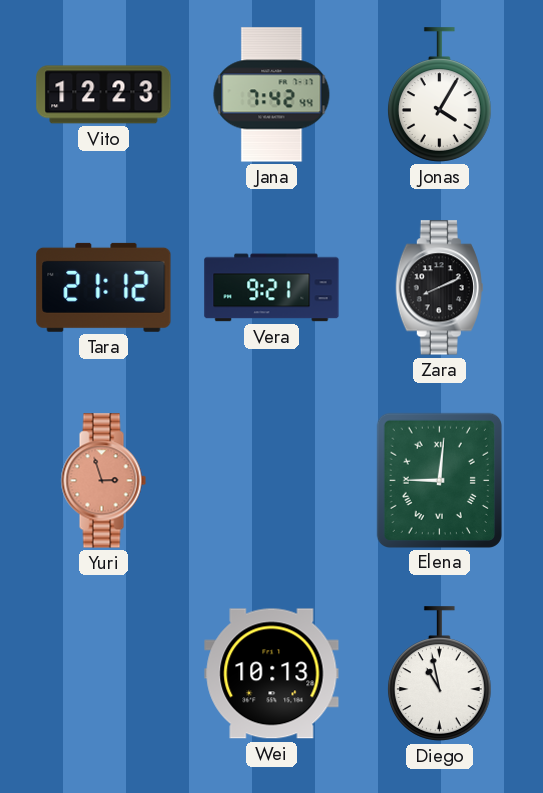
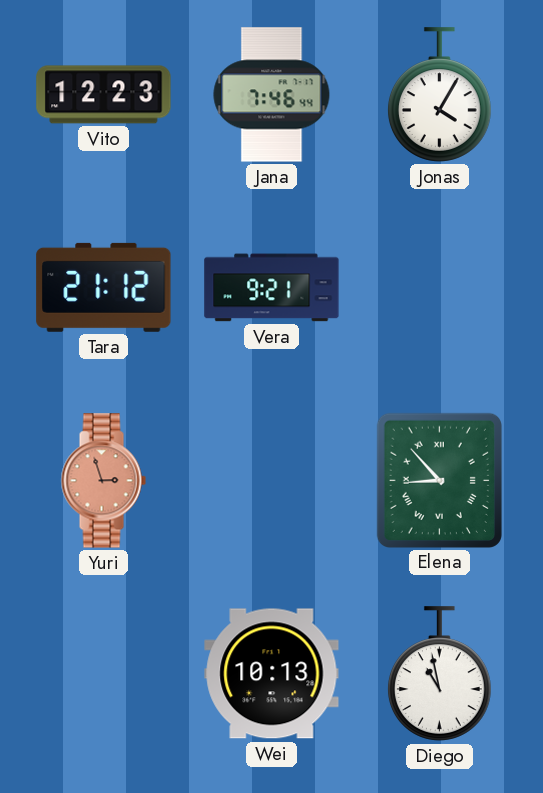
Jana: 7:42 -> 7:46 (272, 95)
Zara: 8:11 -> none (439, 288)
Elena: 9:01 -> 8:53 (439, 480)
